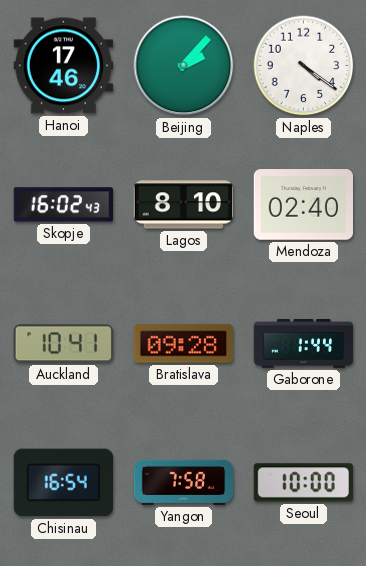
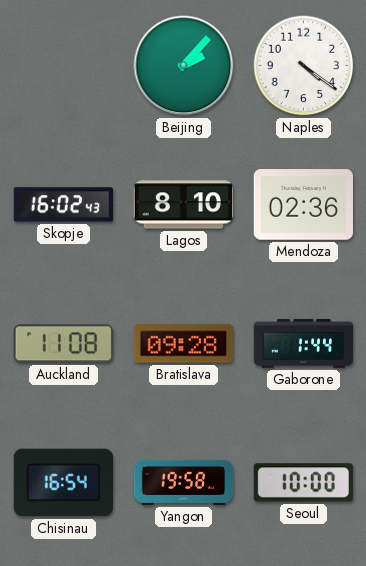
Hanoi: 17:46 -> none (64, 66)
Mendoza: 02:40 -> 02:36 (304, 205)
Auckland: 10:41 -> 11:08 (63, 344)
Yangon: 7:58 -> 19:58 (184, 482)
